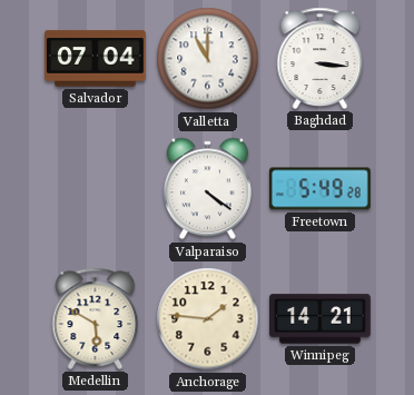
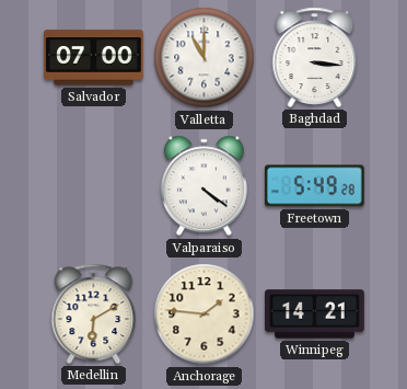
Salvador: 07:04 -> 07:00 (94, 58)
Medellin: 5:50 -> 6:10 (94, 313)
